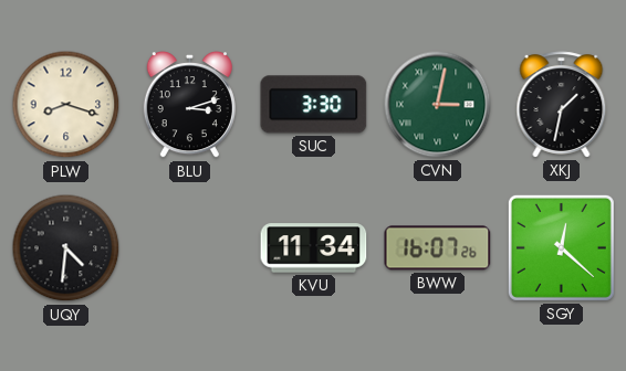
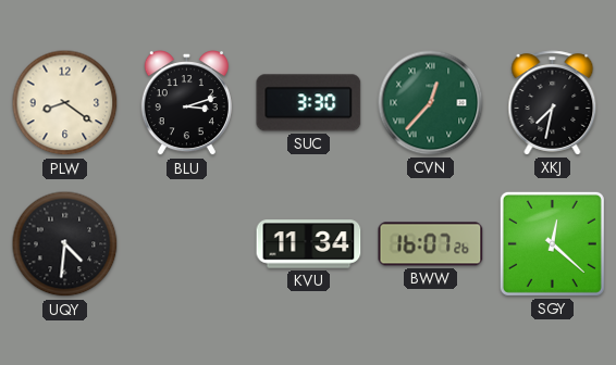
PLW: 8:18 -> 8:21 (65, 103)
CVN: 3:02 -> 12:37 (431, 103)
XKJ: 1:32 -> 7:32 (553, 103)
